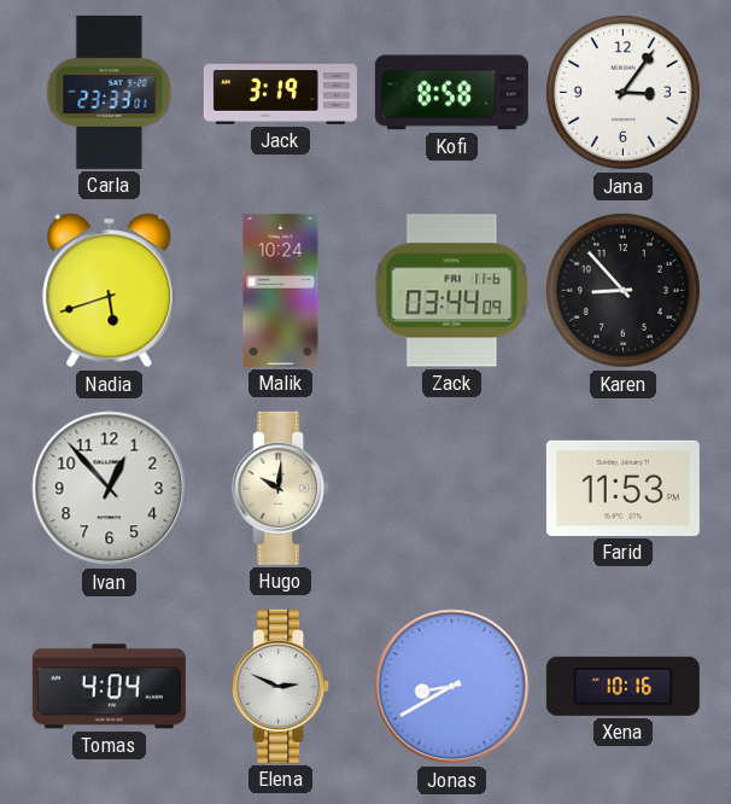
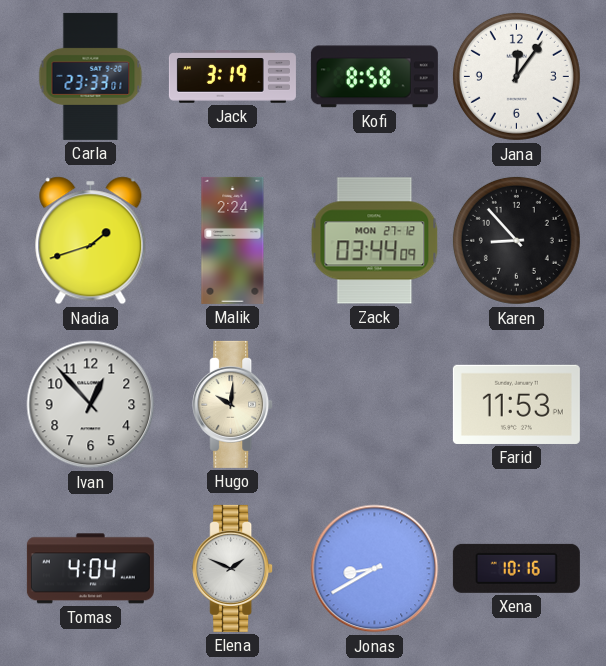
Jana: 3:06 -> 12:06 (516, 76)
Nadia: 5:42 -> 1:42 (91, 241)
Malik: 10:24 -> 2:24 (233, 240)
Zack date: FRI 11-6 -> MON 27-12 (375, 241)
Elena: 2:49 -> 1:49 (233, 568)
